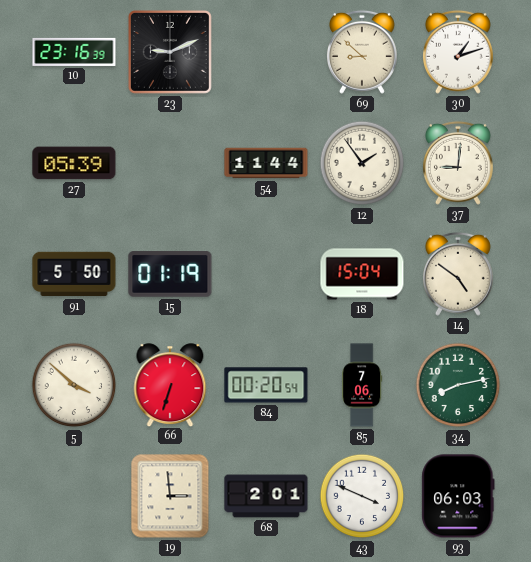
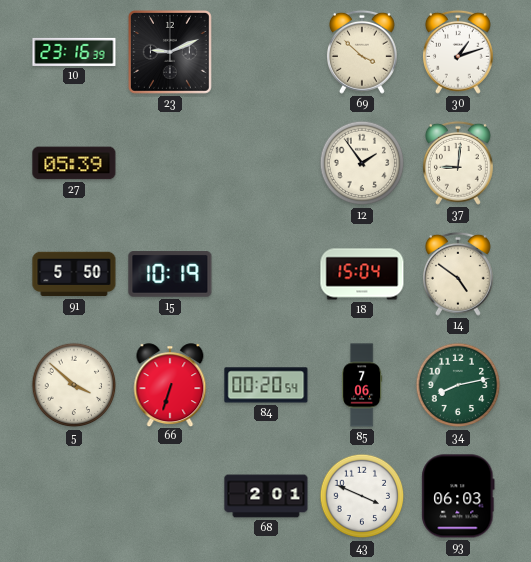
69: 8:52 -> 3:52 (362, 52)
54: 11:44 -> none (266, 163)
15: 01:19 -> 10:19 (170, 274)
19: 2:59 -> none (170, 496)
